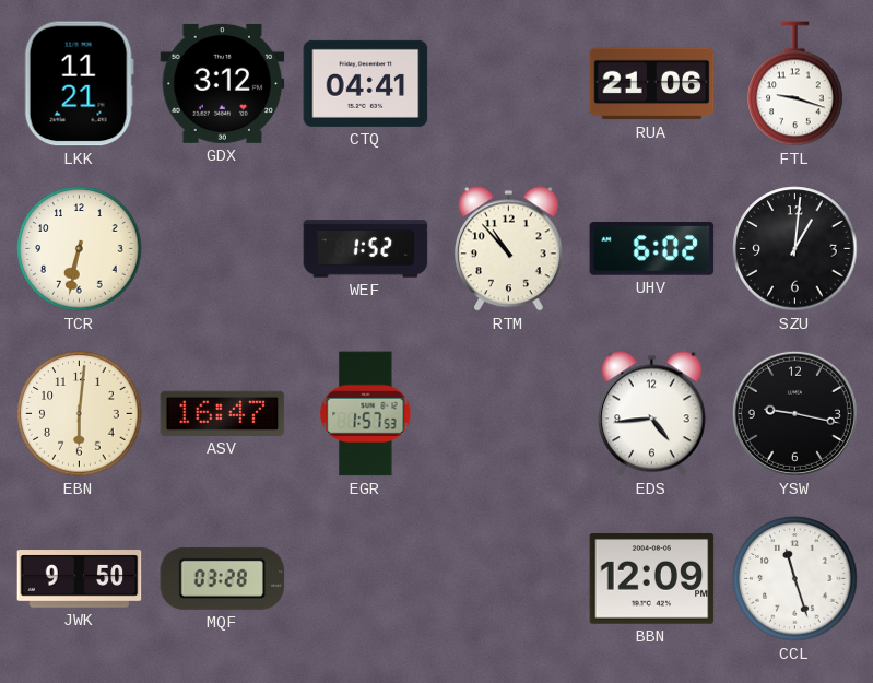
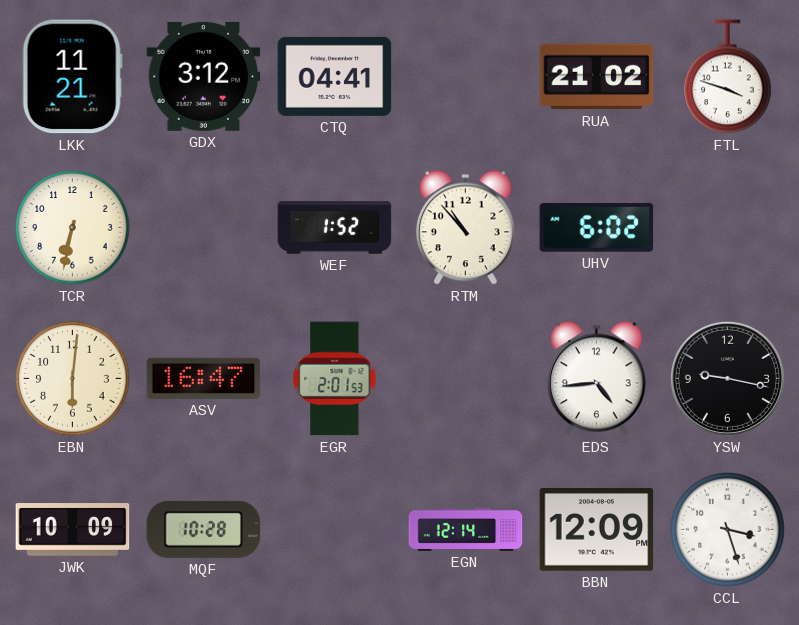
RUA: 21:06 -> 21:02 (597, 77)
FTL: 9:18 -> 3:48 (728, 77)
SZU: 1:01 -> none (795, 249)
EGR: 1:57 -> 2:01 (335, 379)
JWK: 9:50 -> 10:09 (73, 530)
MQF: 03:28 -> 10:28 (204, 529)
EGN: none -> 12:14 (466, 529)
CCL: 11:27 -> 3:27 (728, 530)
